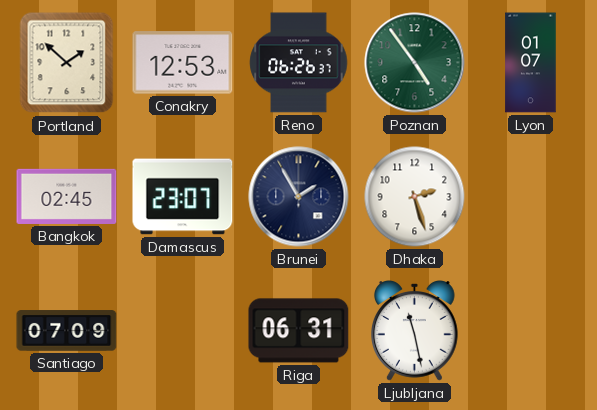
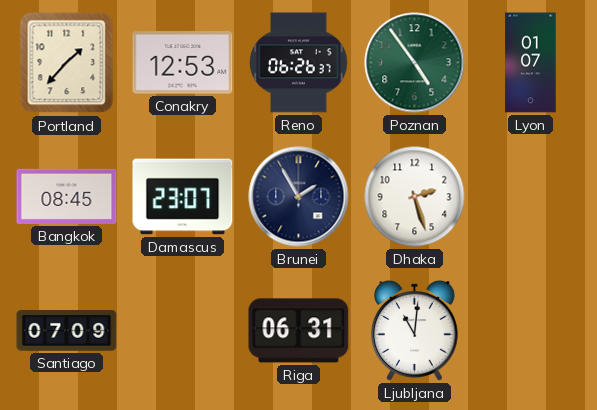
Portland: 1:52 -> 1:37 (67, 63)
Bangkok: 02:45 -> 08:45 (67, 196)
Ljubljana: 11:28 -> 11:01 (415, 331)
